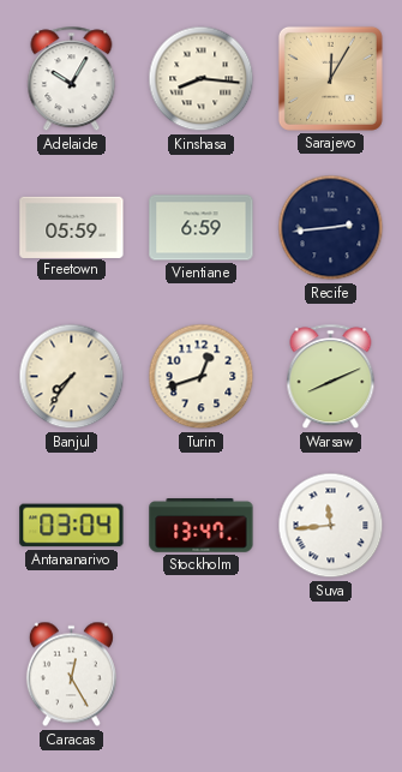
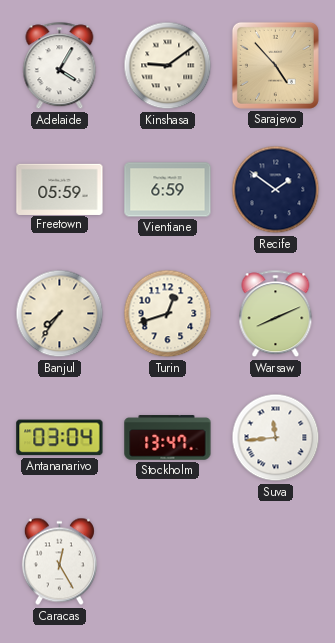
Adelaide: 10:05 -> 4:05 (60, 66)
Kinshasa: 8:16 -> 9:09 (168, 66)
Sarajevo: 12:05 -> 4:53 (275, 65)
Recife: 2:44 -> 1:51 (276, 190)
